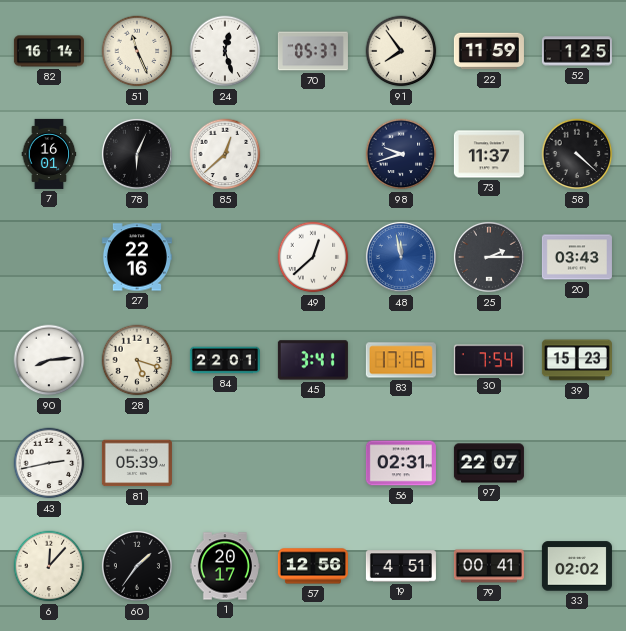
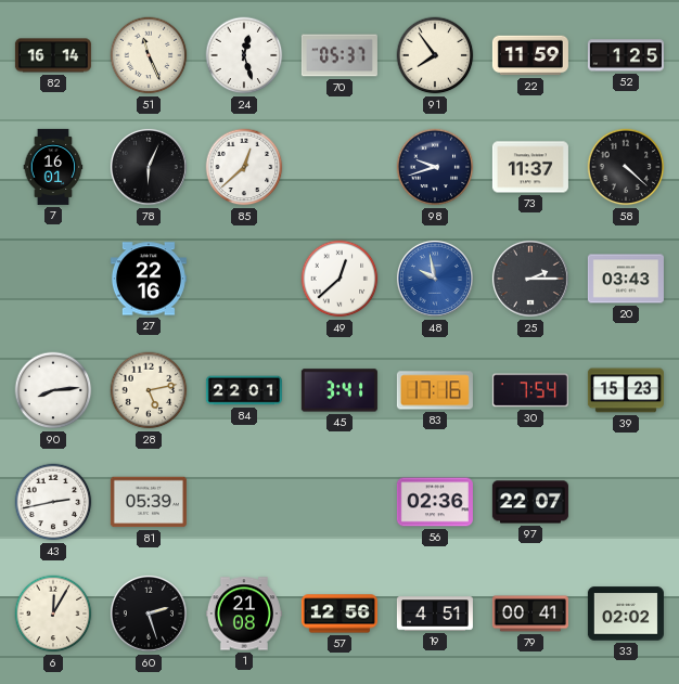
48: 11:58 -> 9:58 (435, 279)
28: 5:18 -> 5:13 (149, 390)
56: 02:31 -> 02:36 (435, 502)
6: 12:07 -> 12:05 (53, 614)
60: 1:36 -> 2:27 (149, 614)
1: 20:17 -> 21:08 (244, 614)
